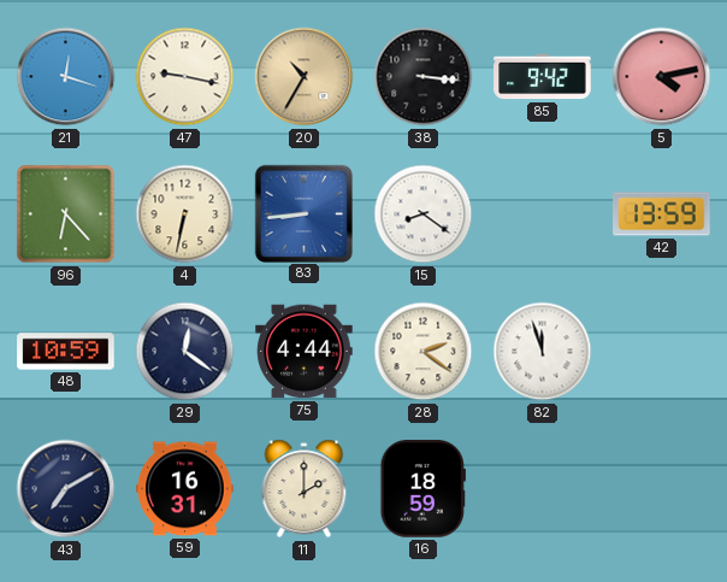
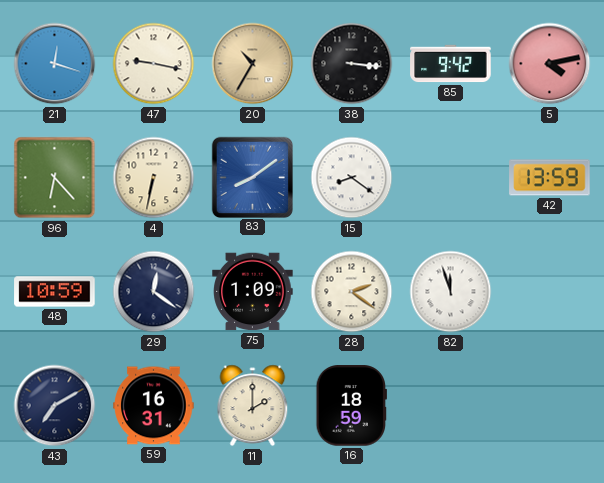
83: 8:44 -> 8:09 (252, 177)
75: 4:44 -> 1:09 (253, 292)
